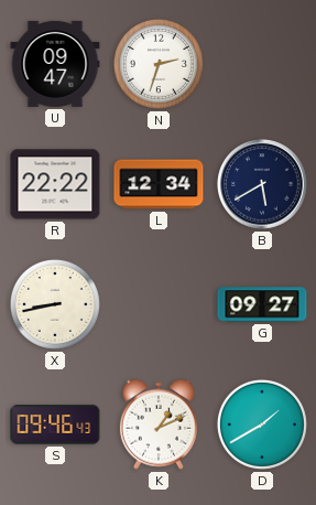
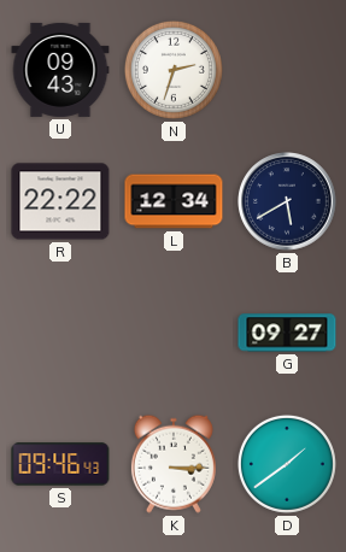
U: 09:47 -> 09:43 (60, 70)
X: 8:43 -> none (55, 304)
K: 1:11 -> 3:15 (174, 464)
D: 1:40 -> 1:39 (287, 464)
